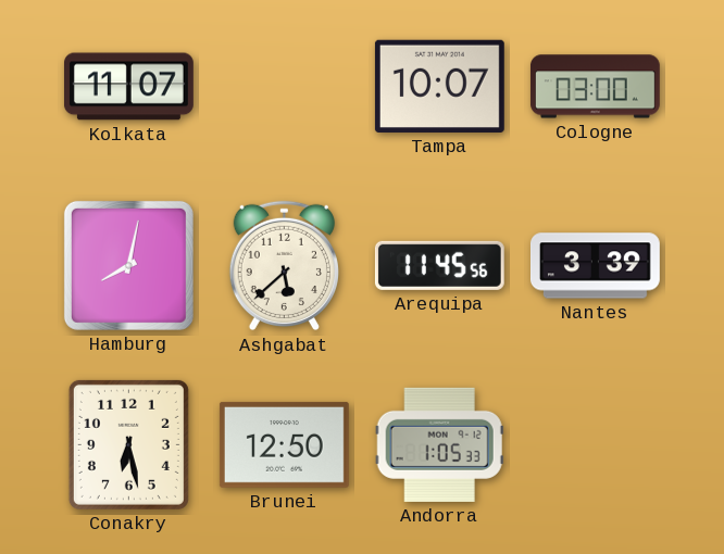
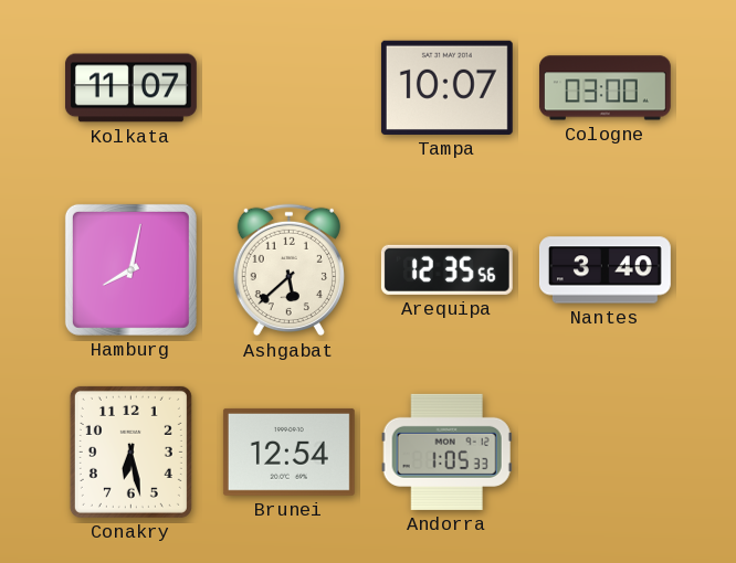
Arequipa: 11:45 -> 12:35 (446, 269)
Nantes: 3:39 -> 3:40 (606, 270)
Brunei: 12:50 -> 12:54 (288, 452)
